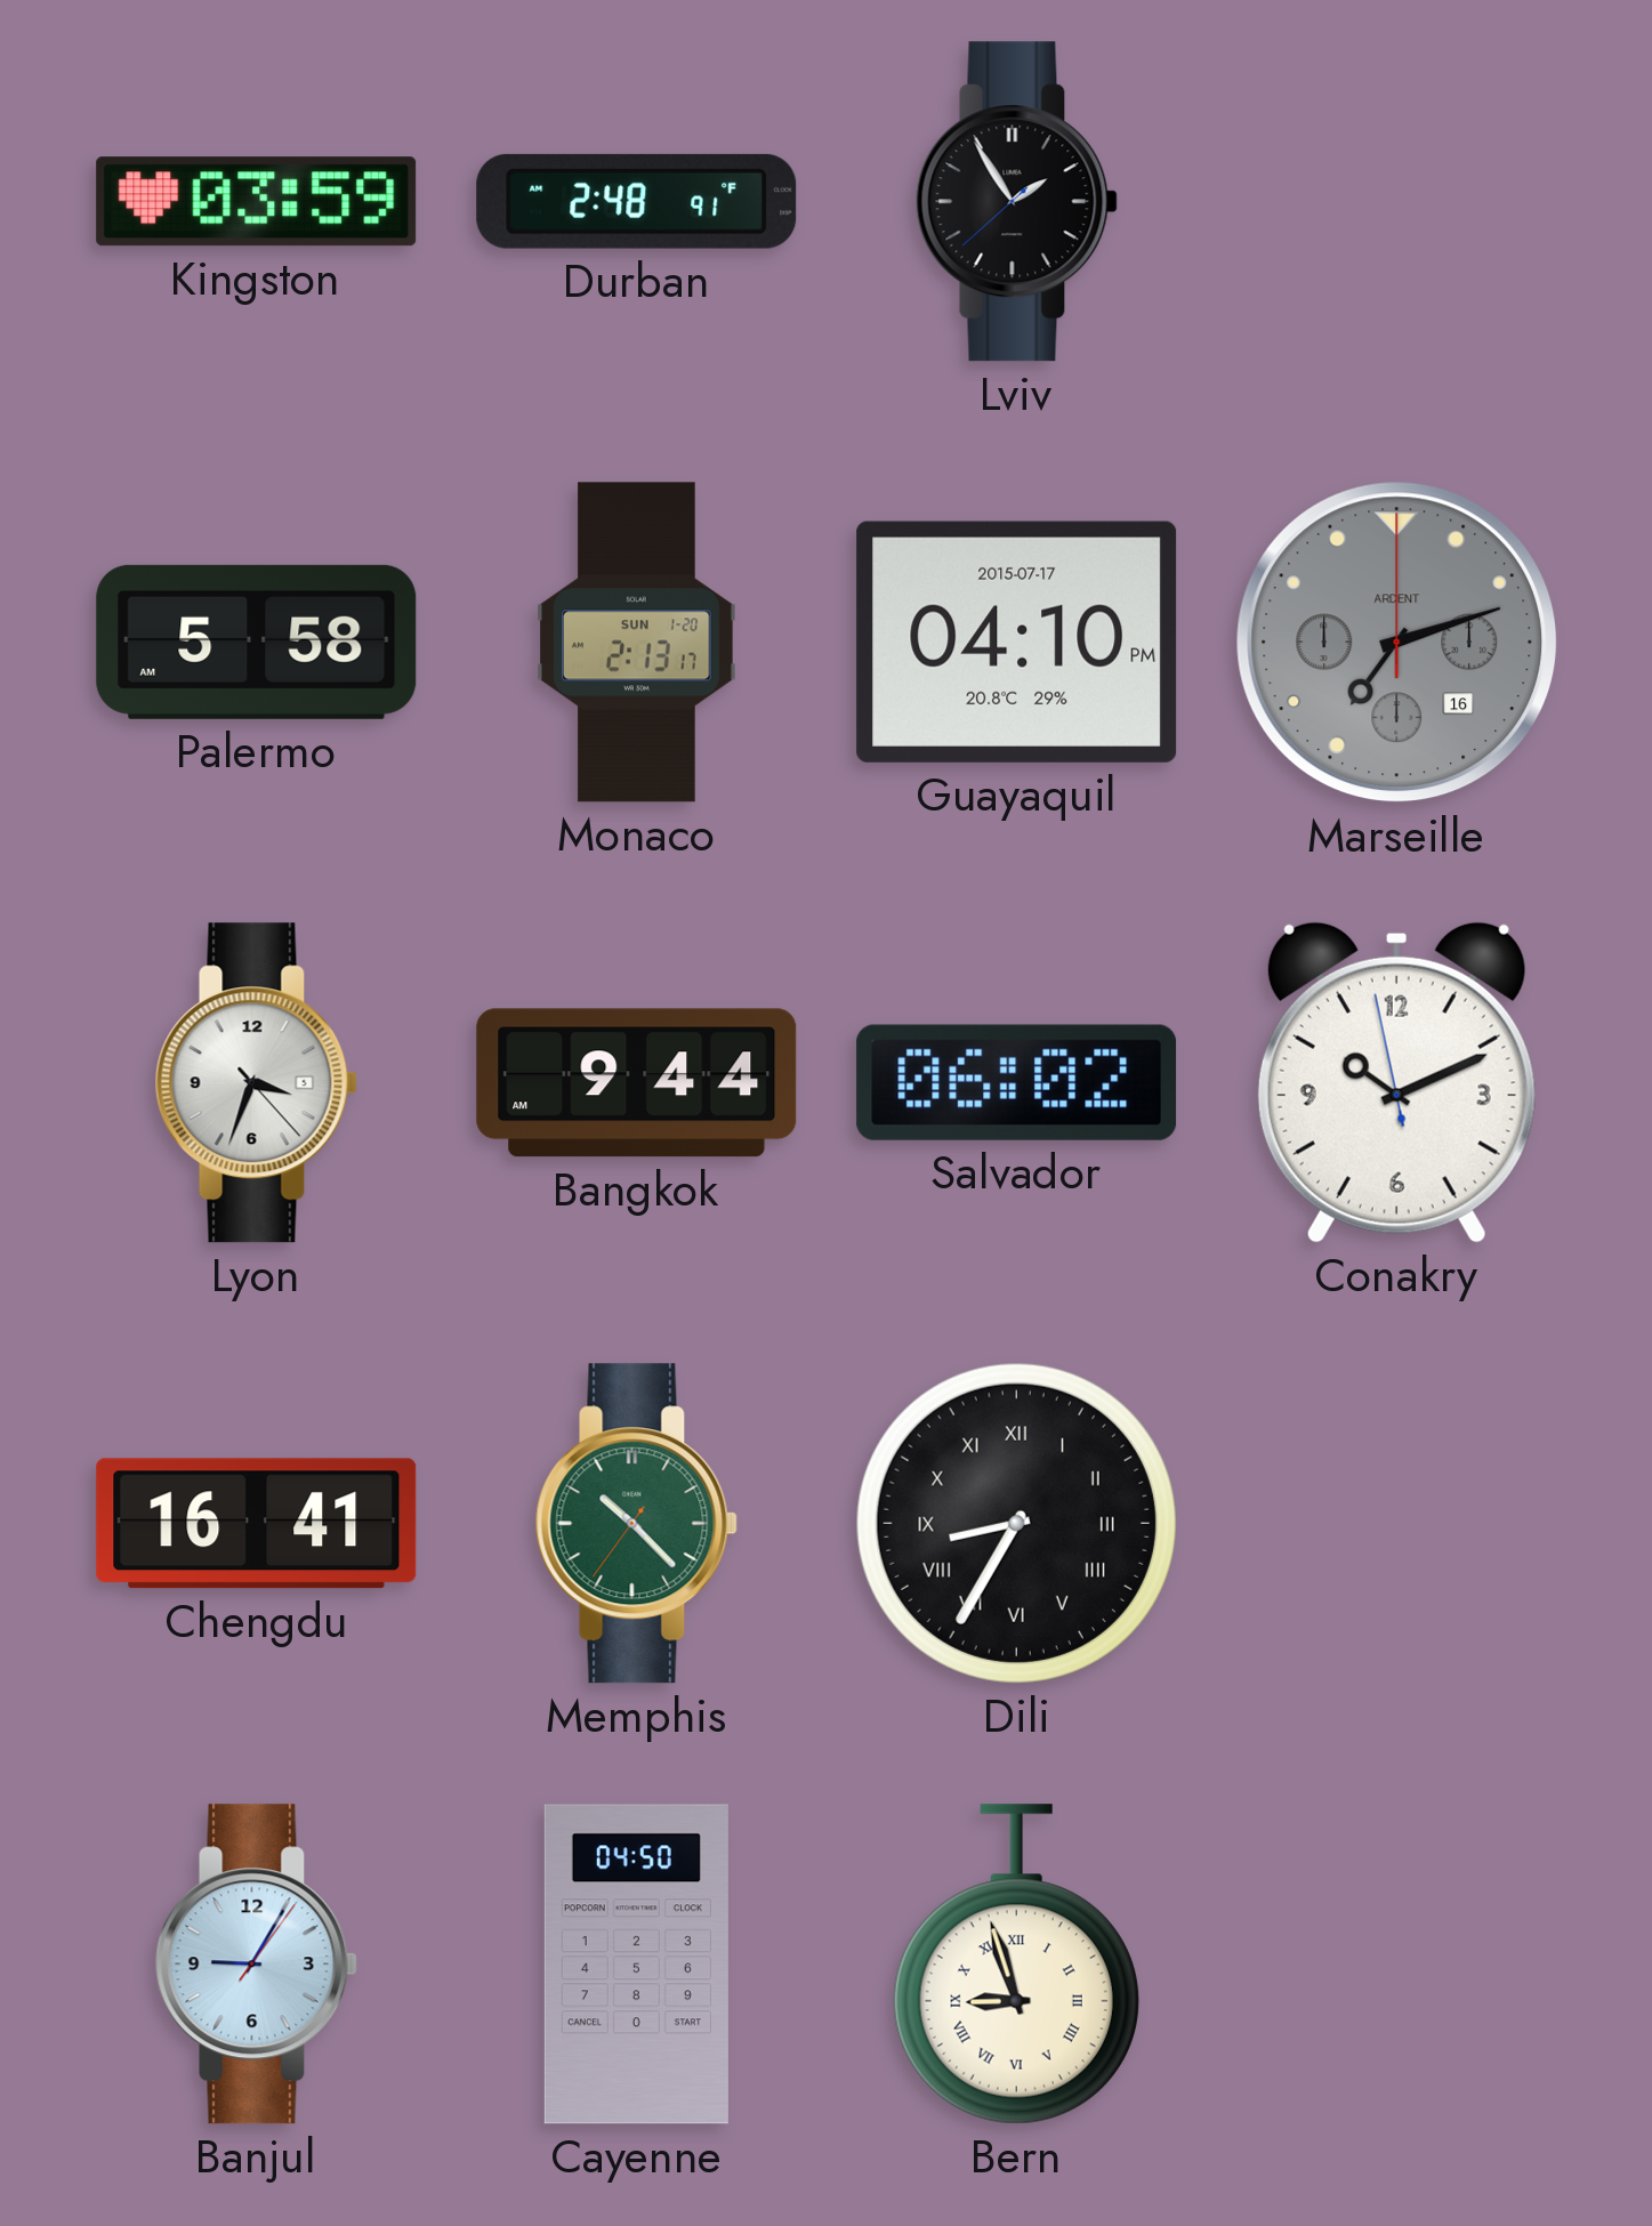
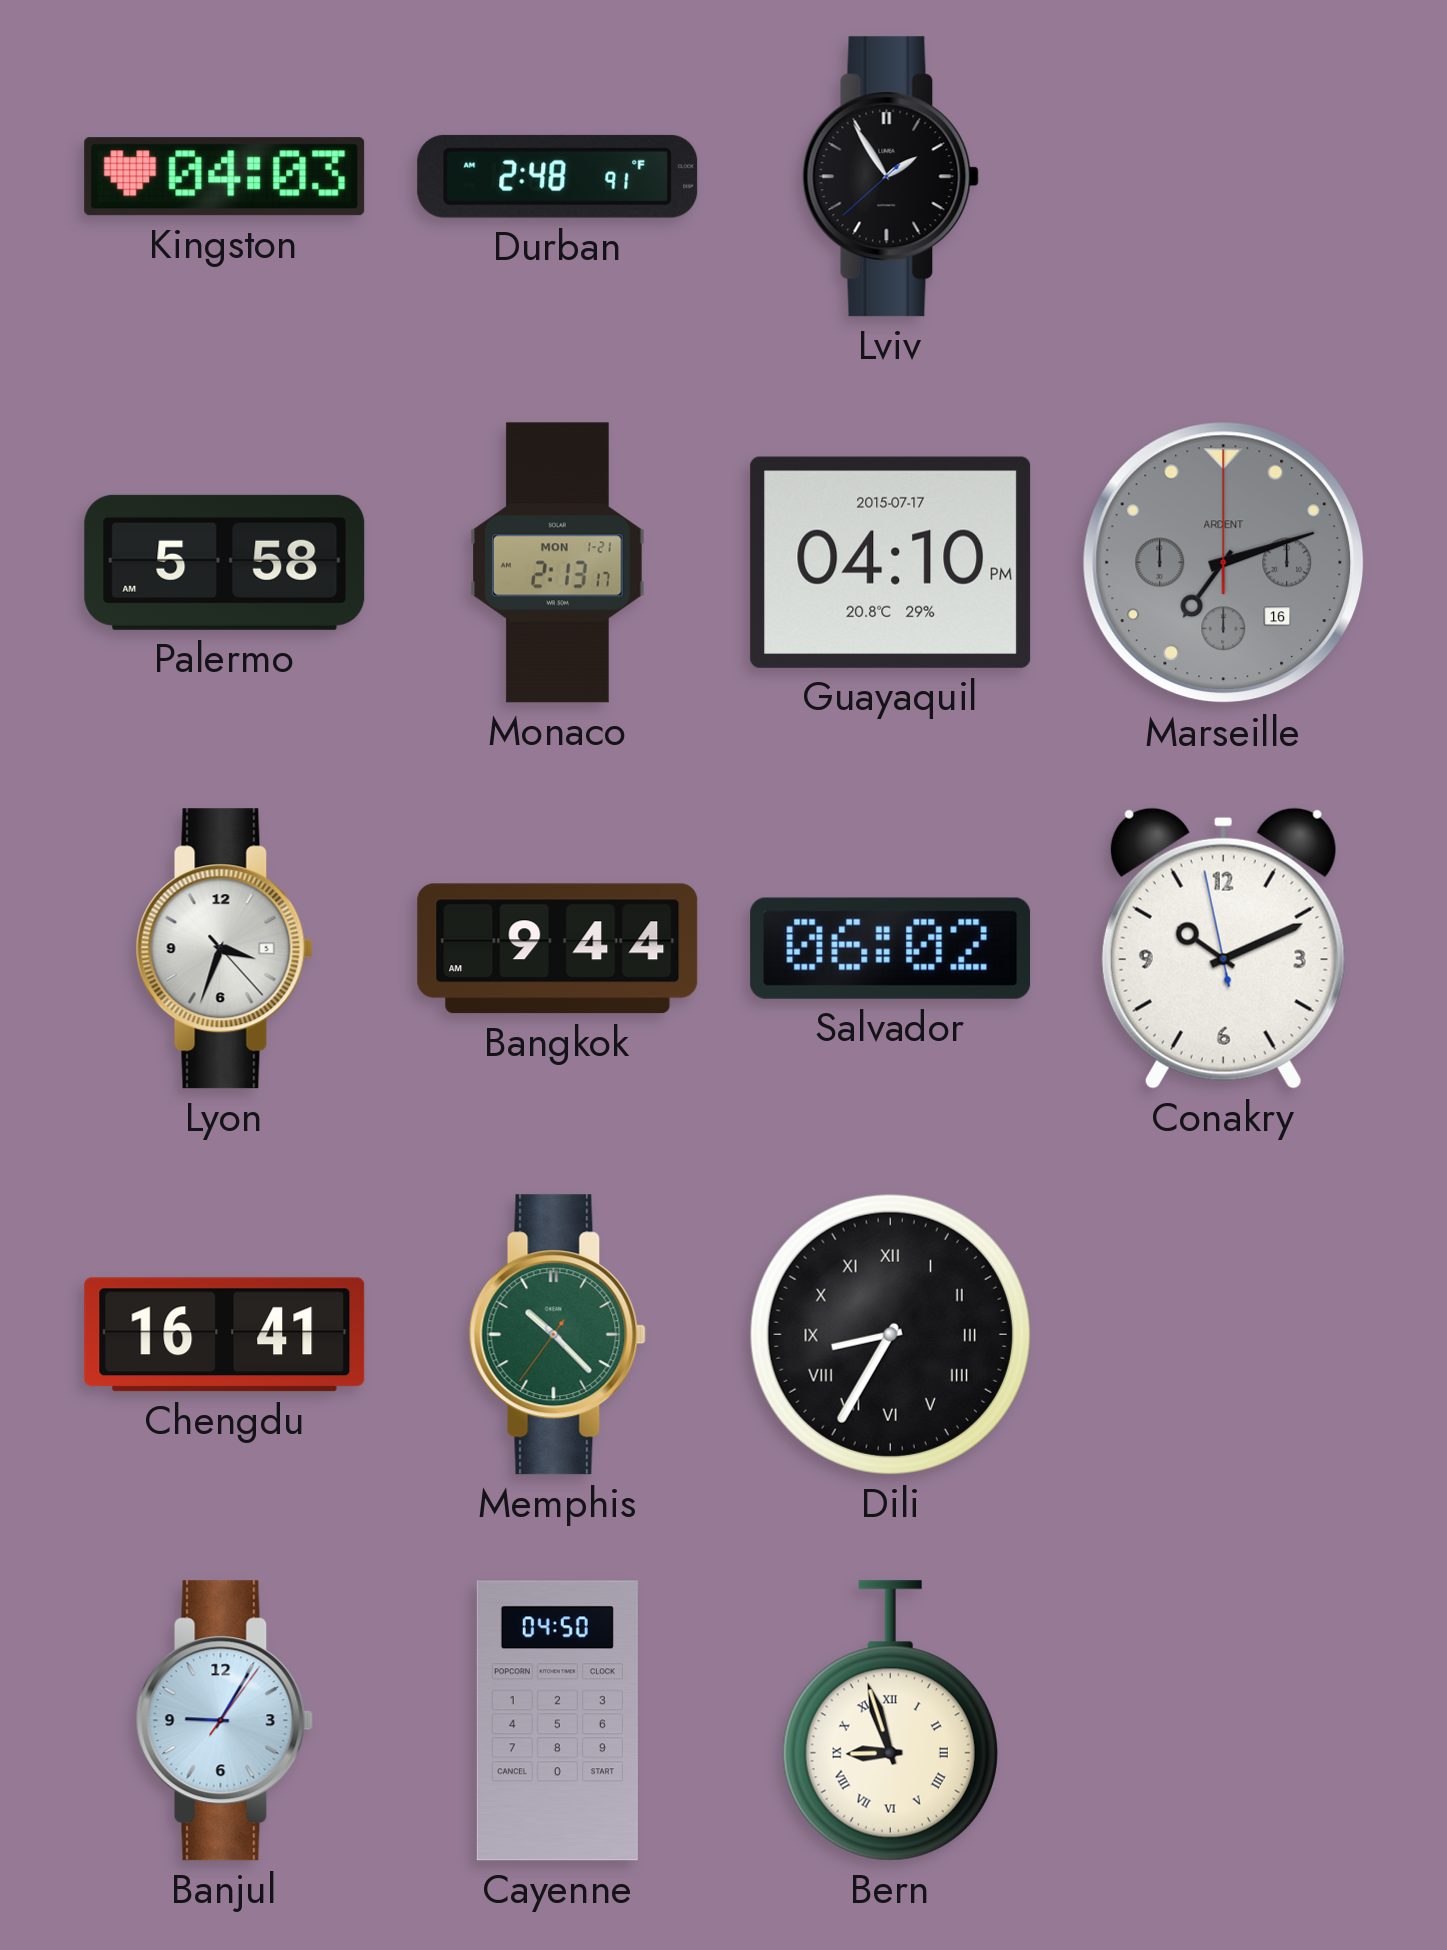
Kingston: 03:59 -> 04:03 (225, 177)
Monaco date: SUN 1-20 -> MON 1-21 (558, 563)
